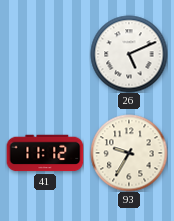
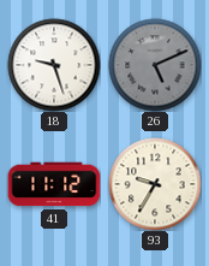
18: none -> 9:27 (54, 65)
26 dial: white -> grey (155, 65)
